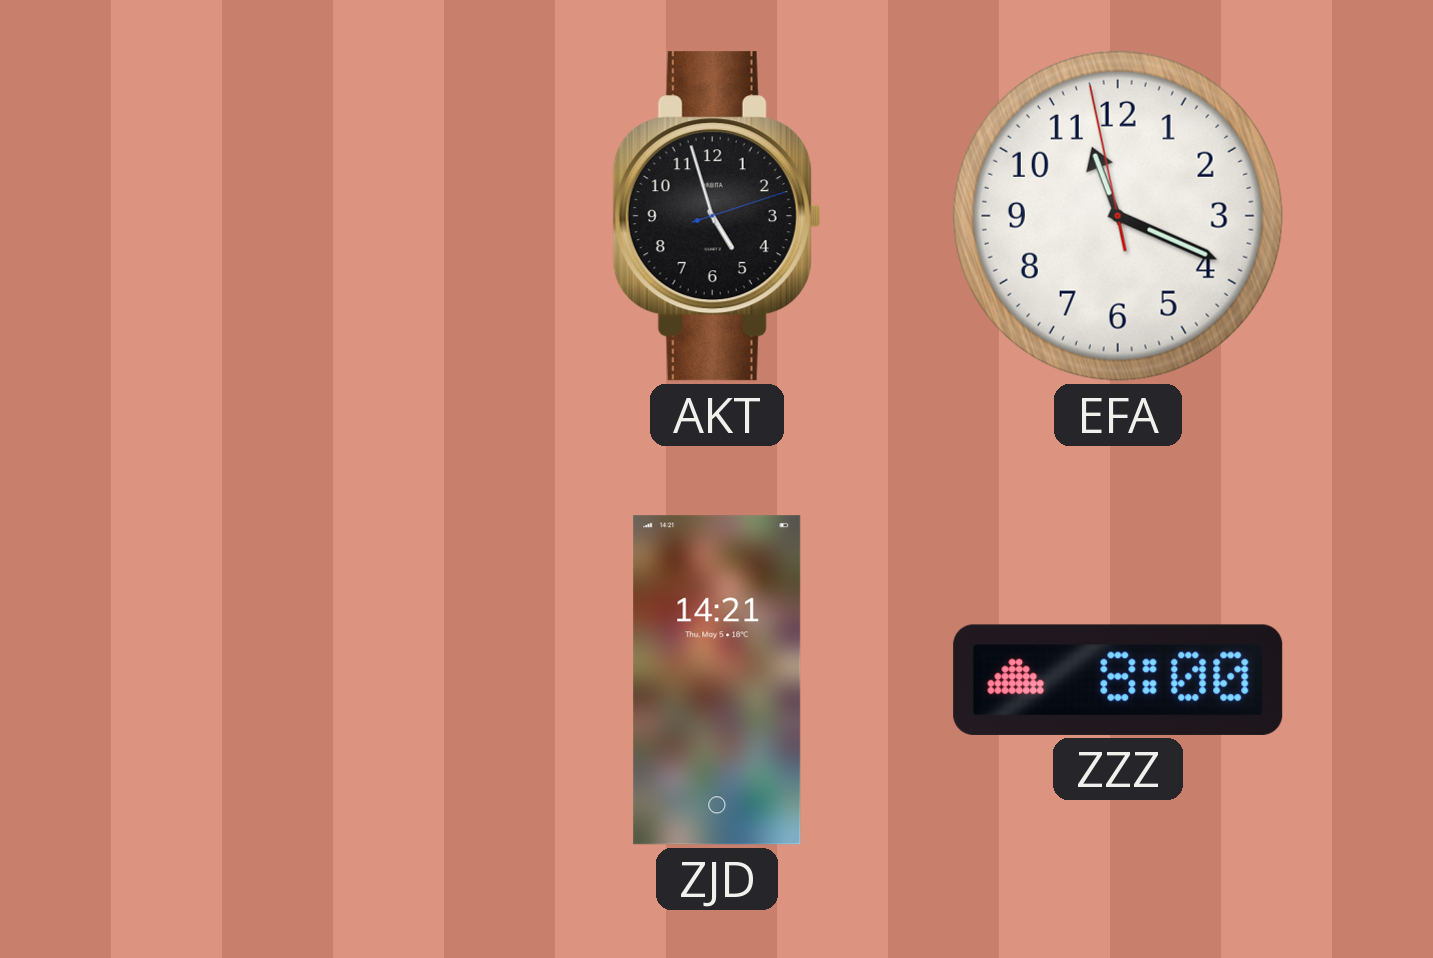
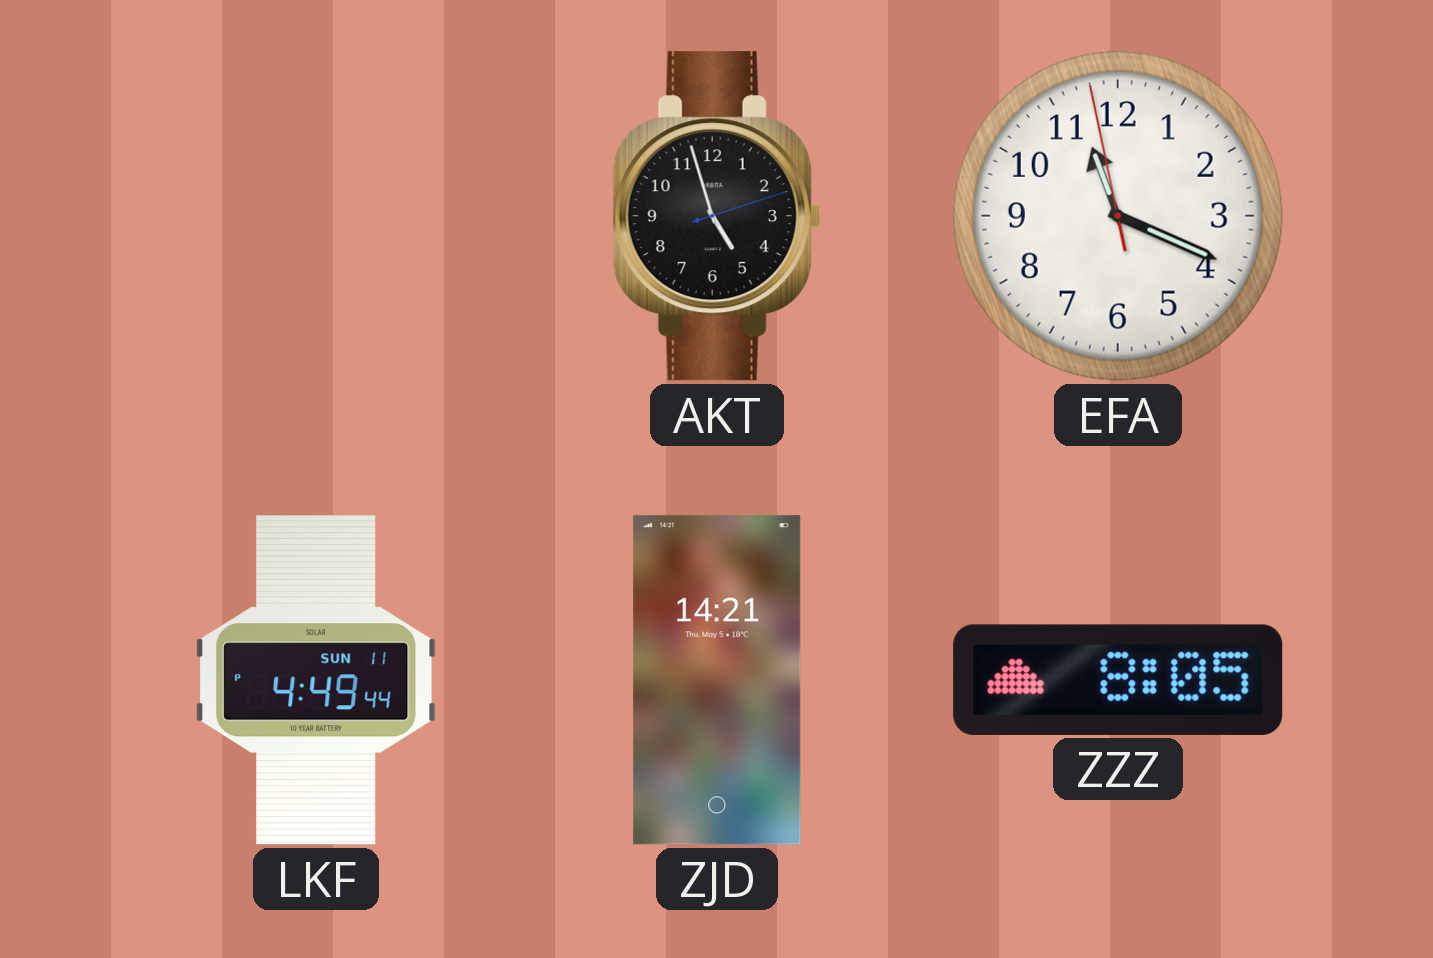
LKF: none -> 4:49 (316, 680)
ZZZ: 8:00 -> 8:05 (1118, 680)
